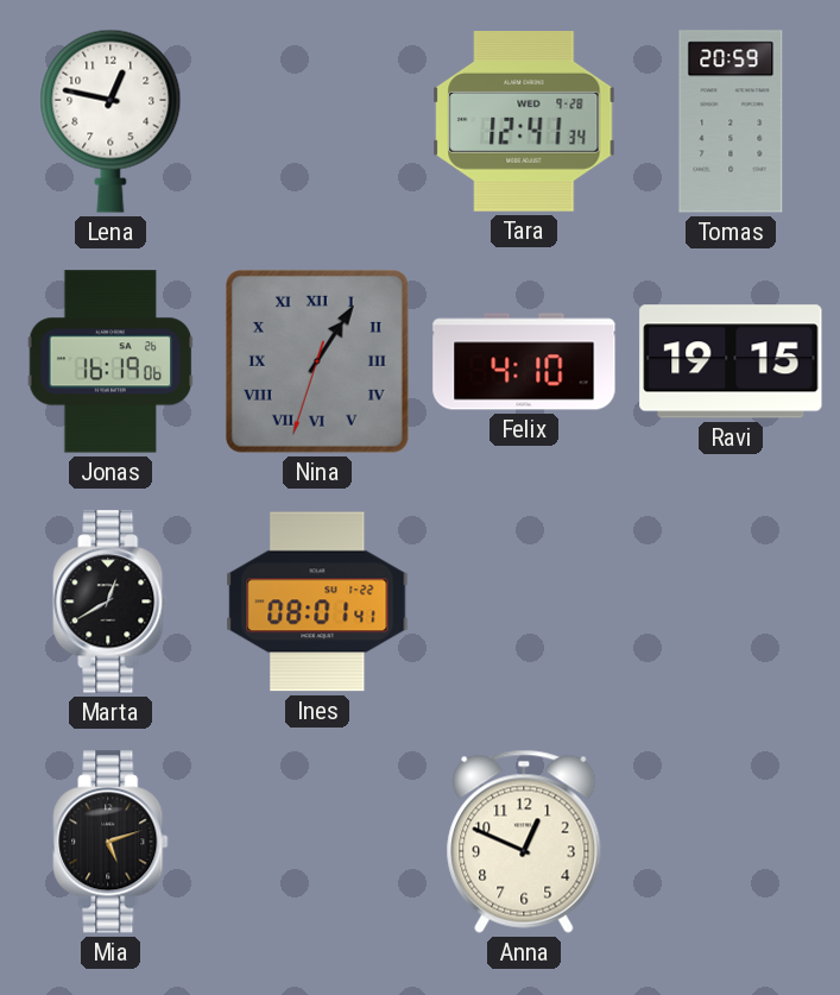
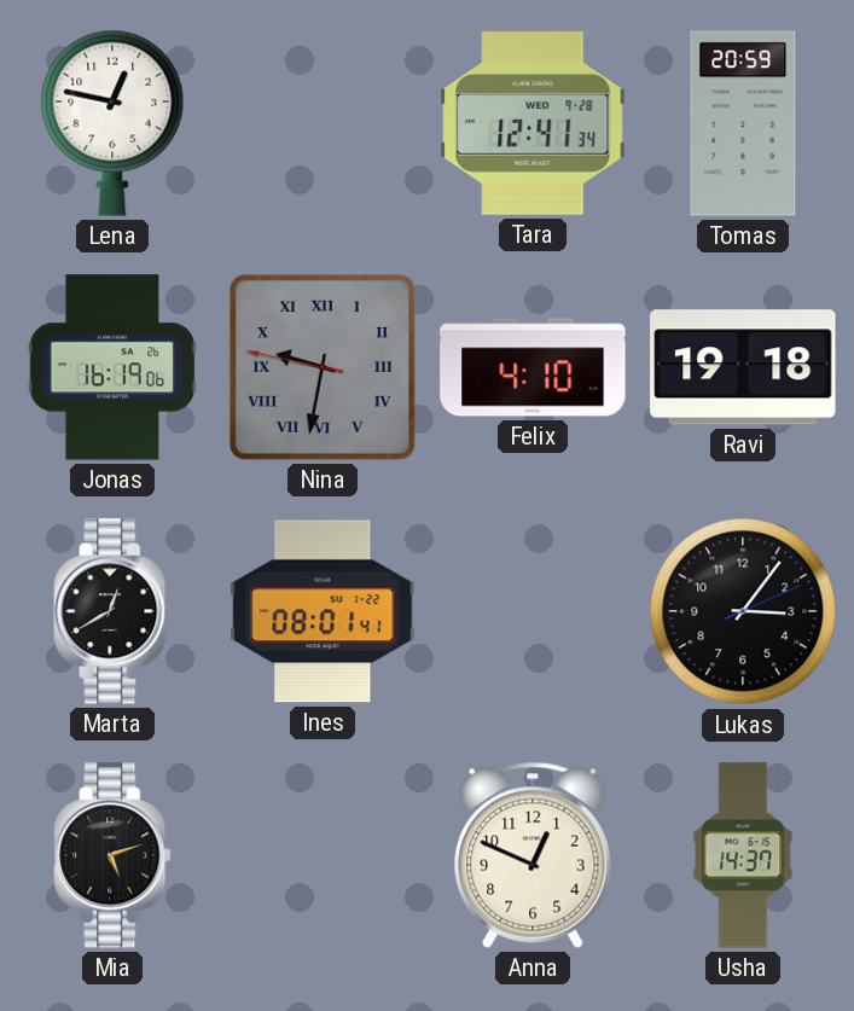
Nina: 1:05 -> 9:31 (323, 367)
Ravi: 19:15 -> 19:18 (743, 367)
Lukas: none -> 3:06 (743, 611)
Usha: none -> 14:37 (743, 855)
